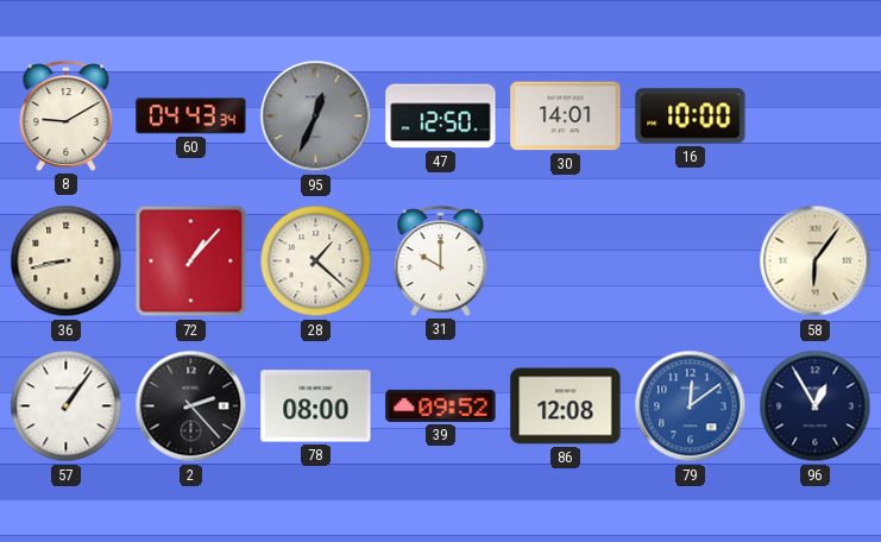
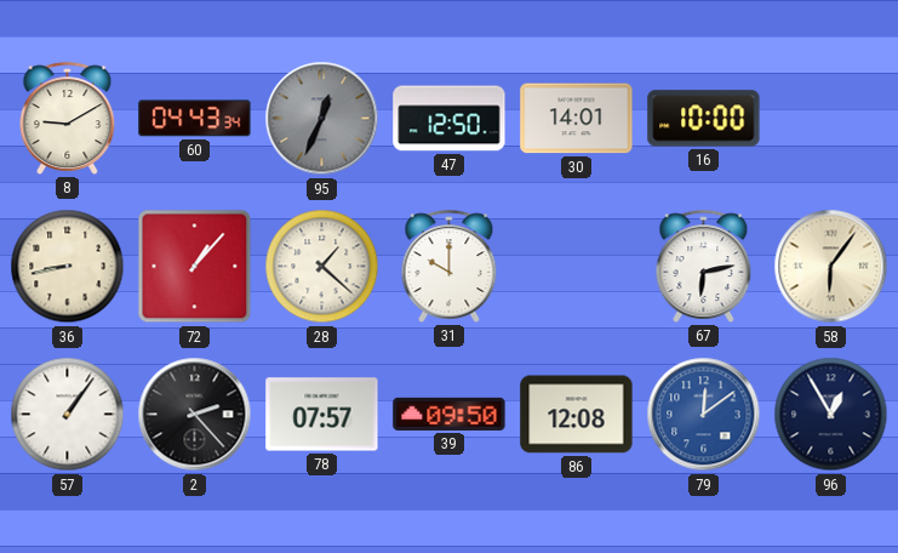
67: none -> 6:13 (704, 266)
78: 08:00 -> 07:57 (322, 415)
39: 09:52 -> 09:50 (450, 414)
